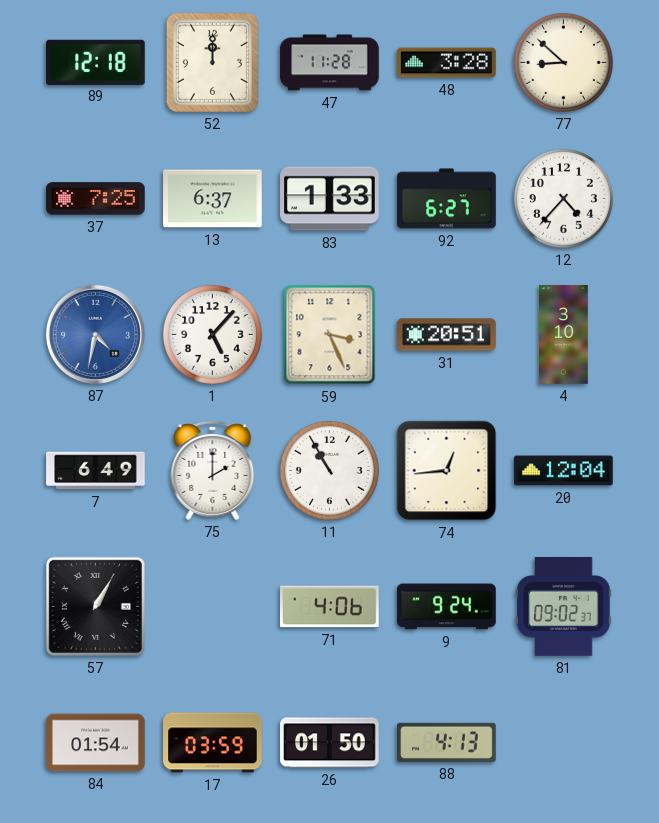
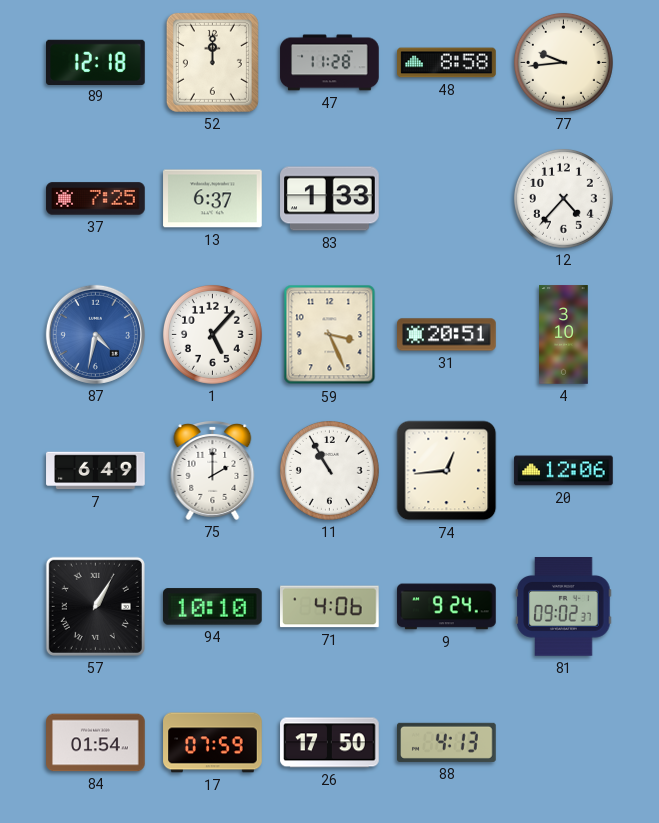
48: 3:28 -> 8:58 (447, 63)
77: 8:52 -> 9:44 (563, 62)
92: 6:27 -> none (447, 199)
20: 12:04 -> 12:06 (564, 471)
94: none -> 10:10 (213, 607)
17: 03:59 -> 07:59 (213, 743)
26: 01:50 -> 17:50 (330, 743)
